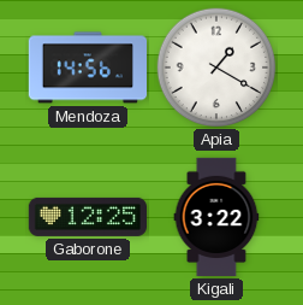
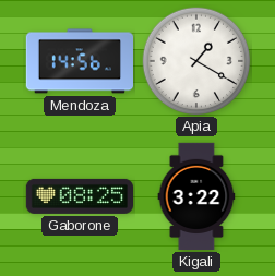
Gaborone: 12:25 -> 08:25 (79, 196)
